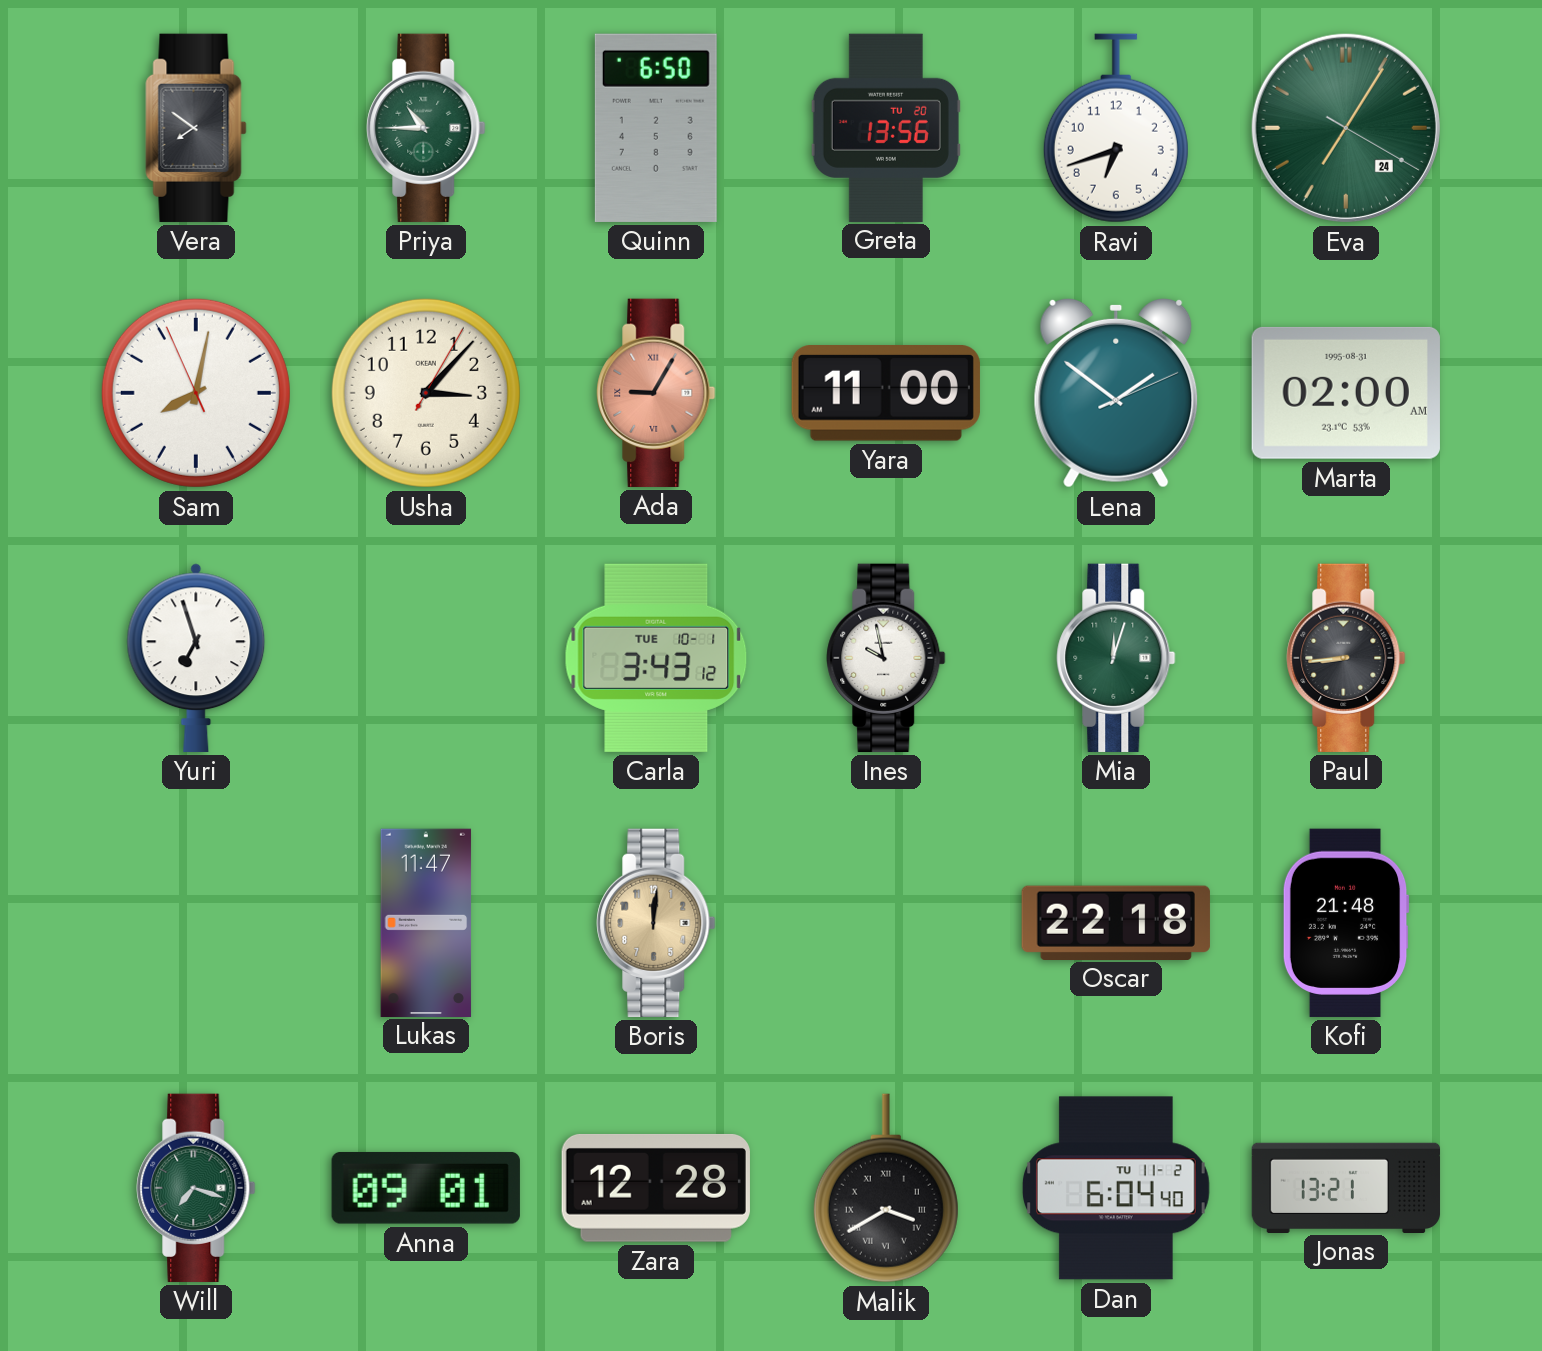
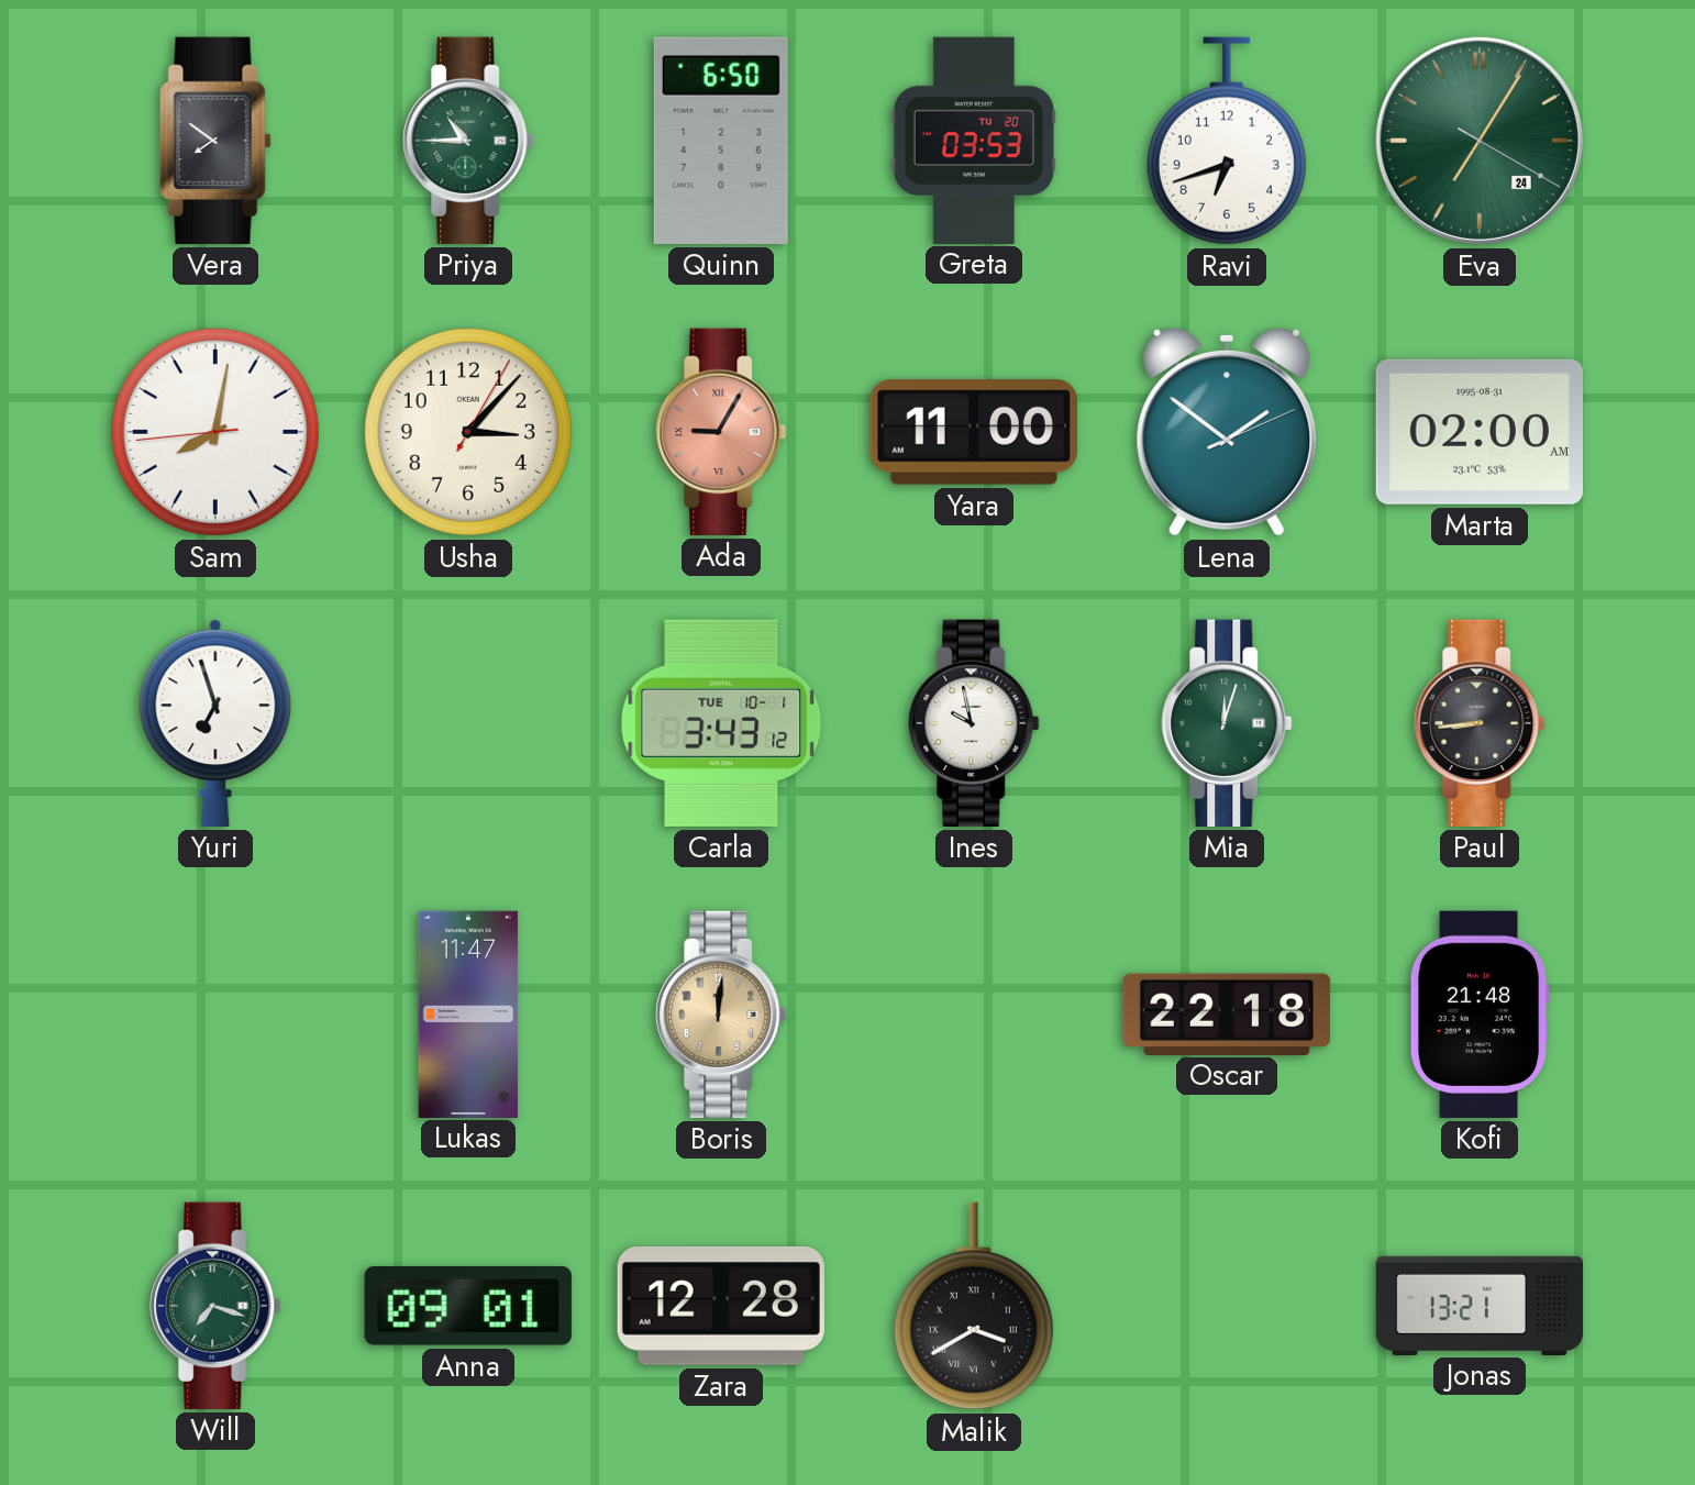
Greta: 13:56 -> 03:53 (974, 140)
Sam: 8:01:56 -> 8:01:44 (215, 432)
Dan: 6:04 -> none (1116, 1188)
